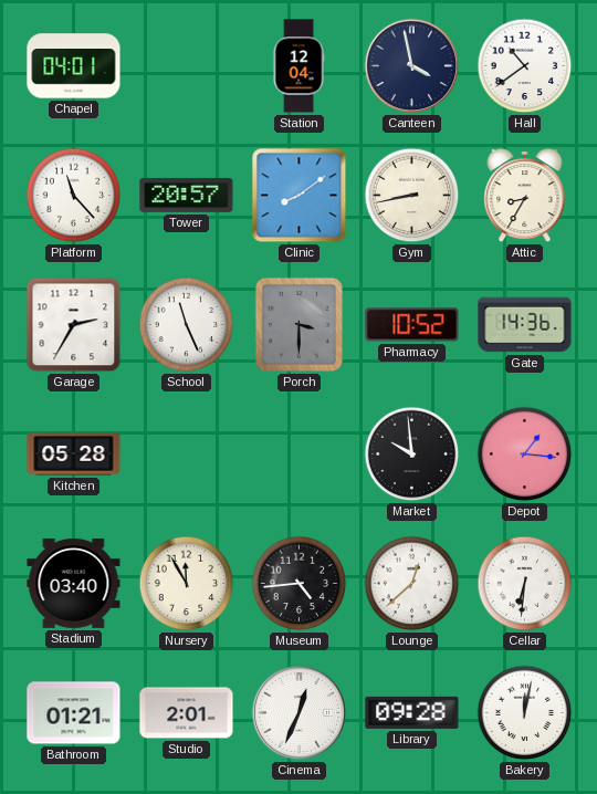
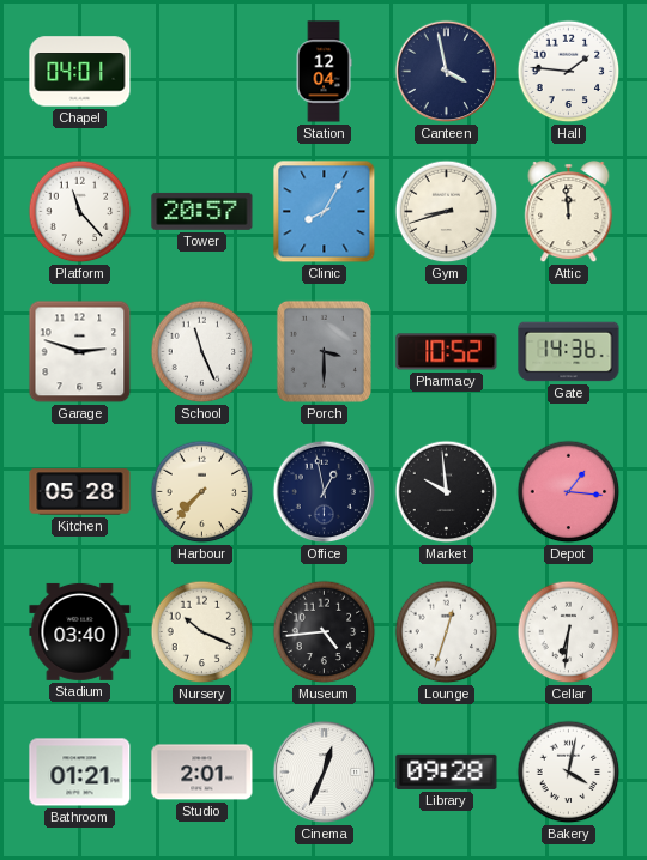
Hall: 10:39 -> 1:46 (569, 72)
Clinic: 8:09 -> 8:05 (325, 212)
Gym: 8:43 -> 8:42 (447, 212)
Attic: 8:35 -> 11:59 (569, 212)
Garage: 2:35 -> 2:48 (80, 352)
Harbour: none -> 7:37 (202, 492)
Office: none -> 12:58 (325, 492)
Nursery: 11:55 -> 10:19 (202, 632)
Lounge: 12:38 -> 12:33 (447, 632)
Bakery: 12:02 -> 4:02 (569, 773)
